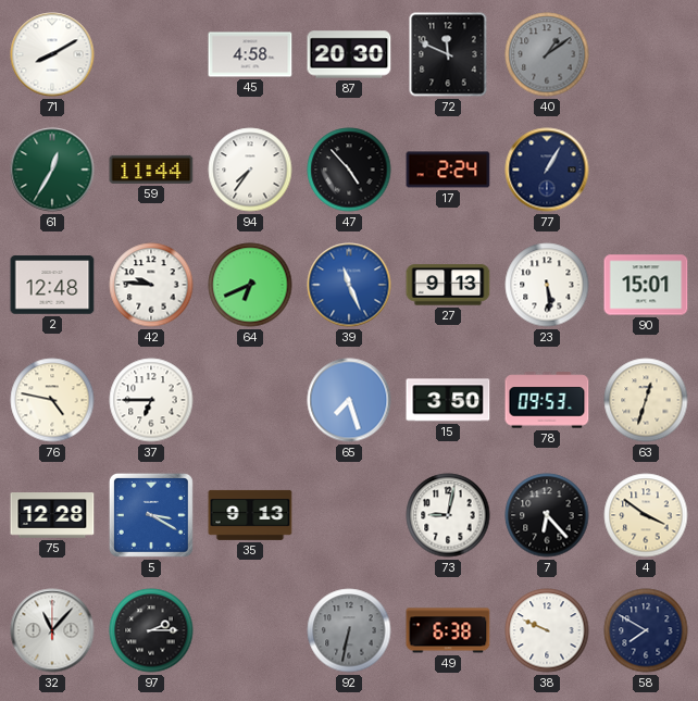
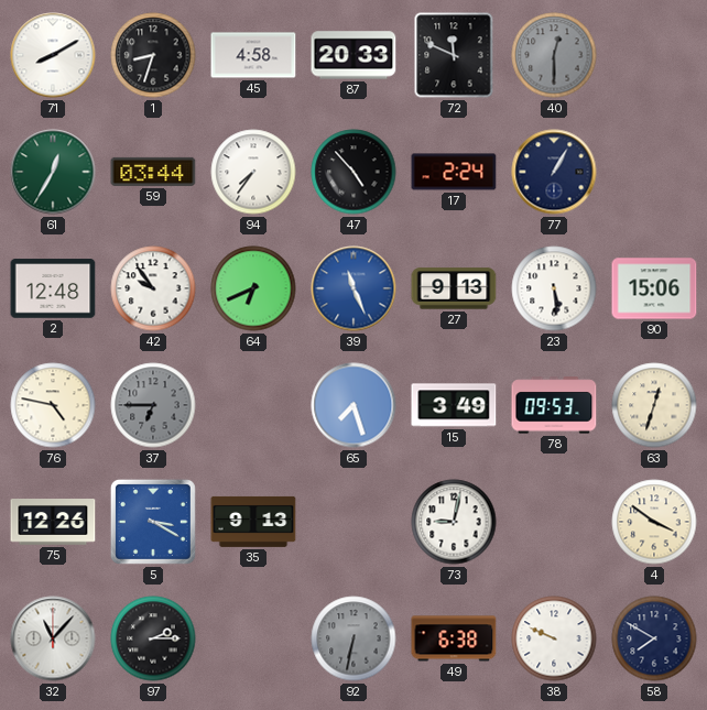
1: none -> 8:33 (153, 55)
87: 20:30 -> 20:33 (353, 55)
40: 1:09 -> 12:30 (554, 55)
59: 11:44 -> 03:44 (153, 172)
42: 9:46 -> 9:54 (153, 288)
90: 15:01 -> 15:06 (654, 288)
37 dial: white -> grey (153, 405)
15: 3:50 -> 3:49 (454, 405)
75: 12:28 -> 12:26 (53, 522)
7: 6:23 -> none (547, 515)
